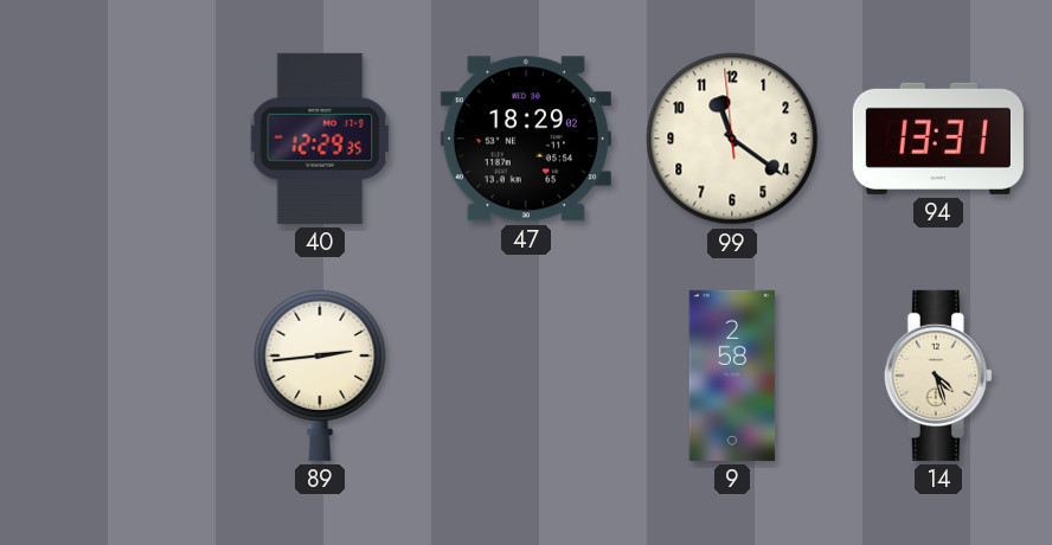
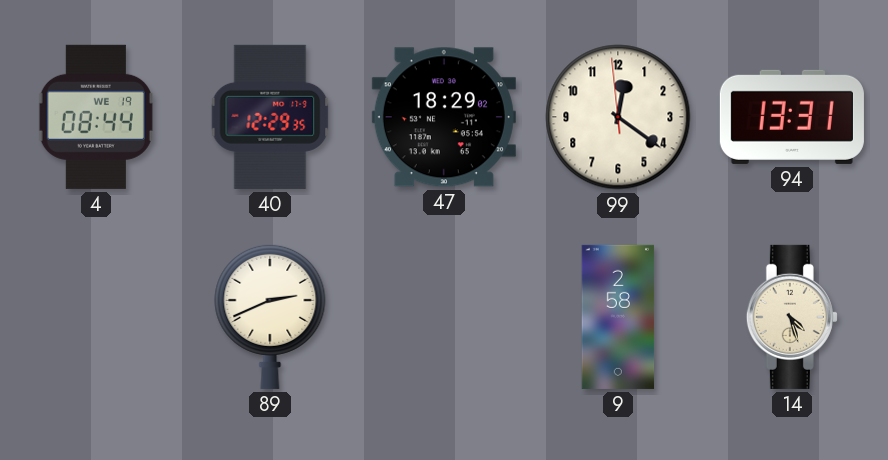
4: none -> 08:44 (96, 117)
99: 11:20 -> 12:20 (618, 117)
89: 2:44 -> 2:41 (270, 316)
